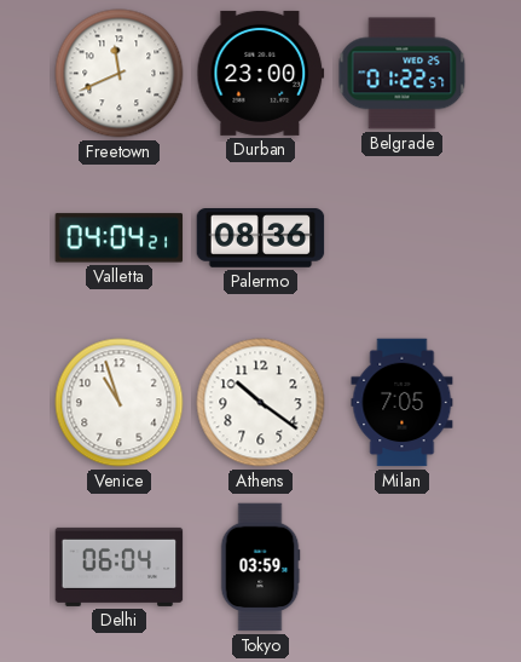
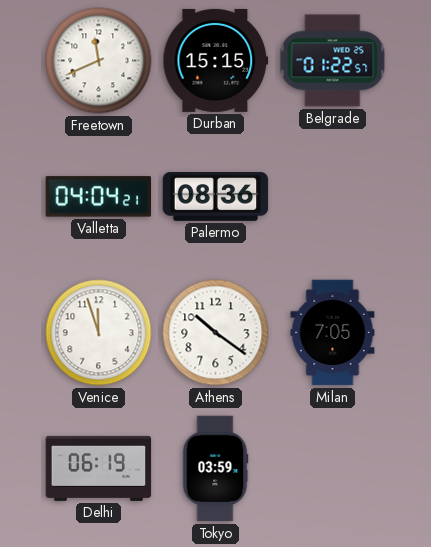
Durban: 23:00 -> 15:15 (216, 60)
Venice: 10:57 -> 11:57 (99, 333)
Delhi: 06:04 -> 06:19 (99, 468)
